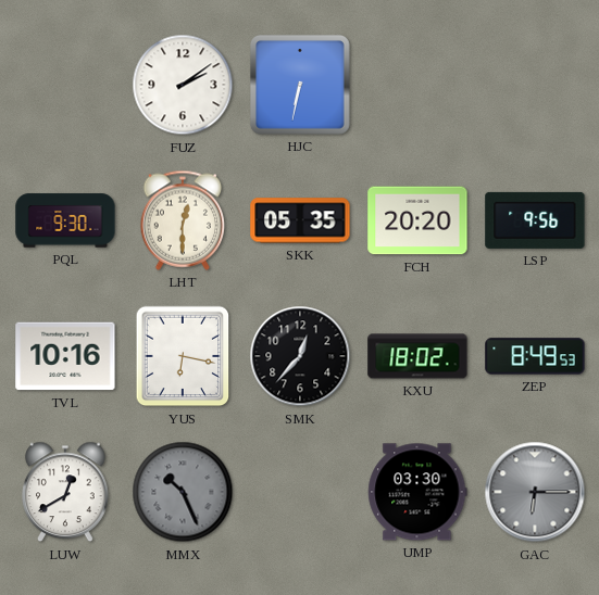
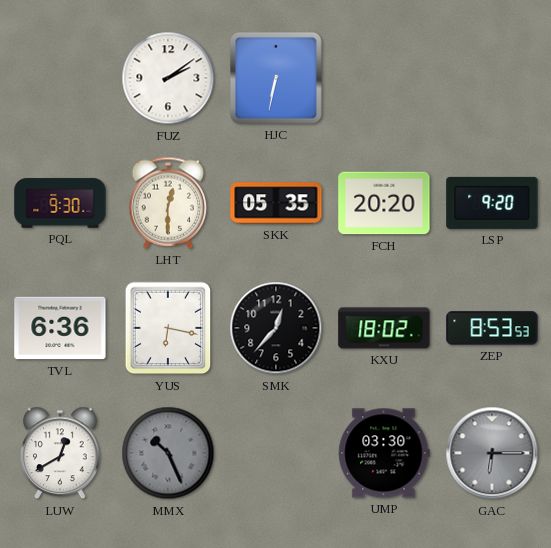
LSP: 9:56 -> 9:20 (492, 203)
TVL: 10:16 -> 6:36 (60, 328)
ZEP: 8:49 -> 8:53 (492, 328)
